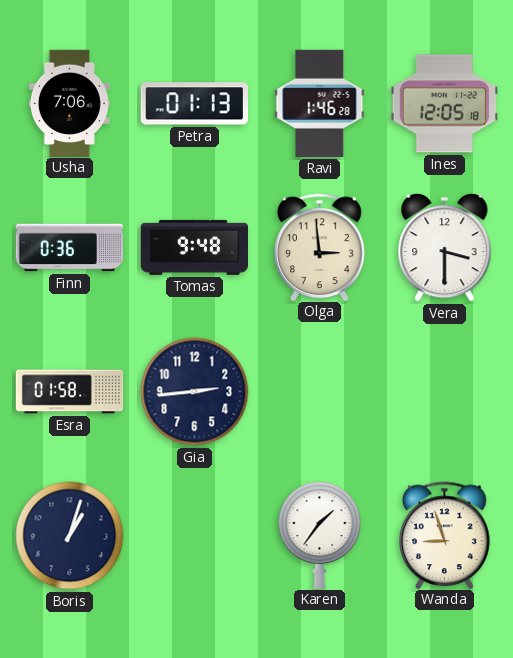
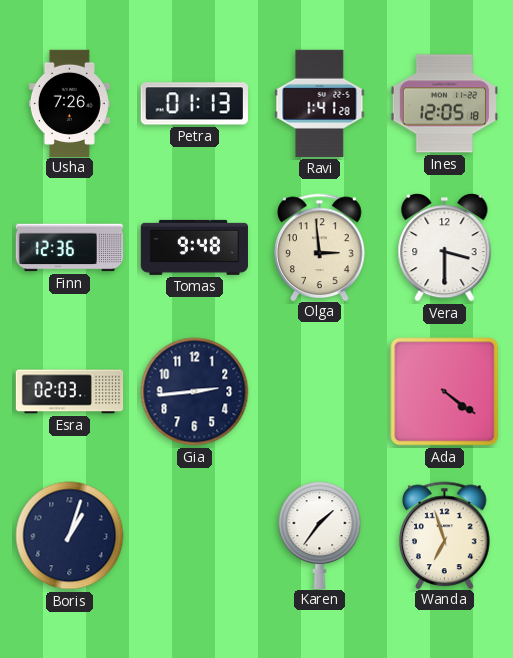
Usha: 7:06 -> 7:26 (69, 103)
Ravi: 1:46 -> 1:41 (320, 103)
Finn: 0:36 -> 12:36 (70, 248)
Esra: 01:58 -> 02:03 (70, 392)
Ada: none -> 4:21 (445, 392)
Wanda: 8:57 -> 6:57 (445, 535)
